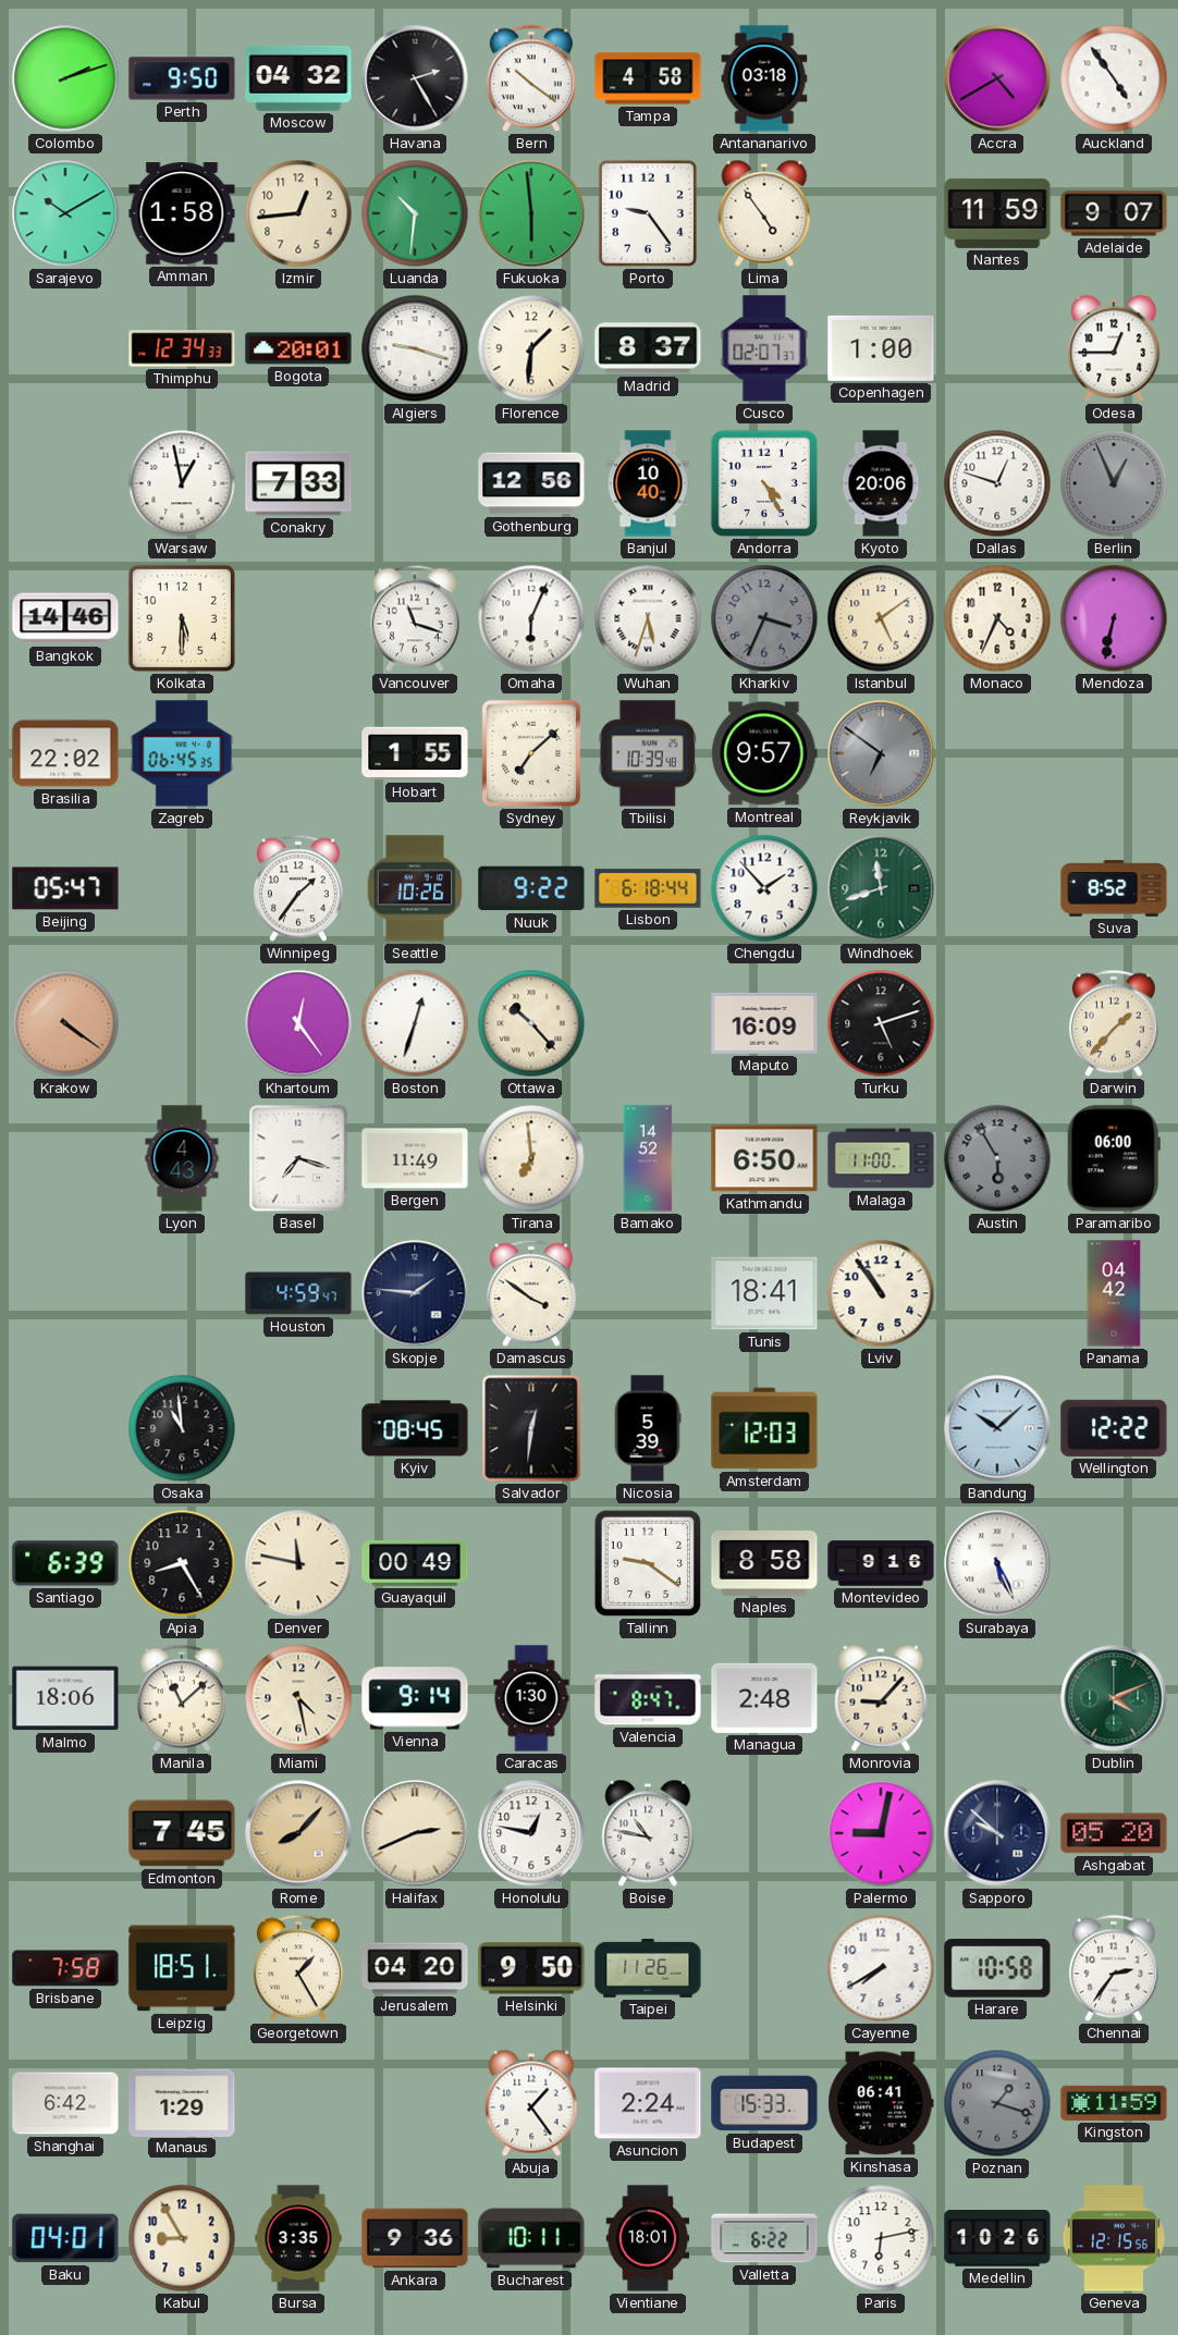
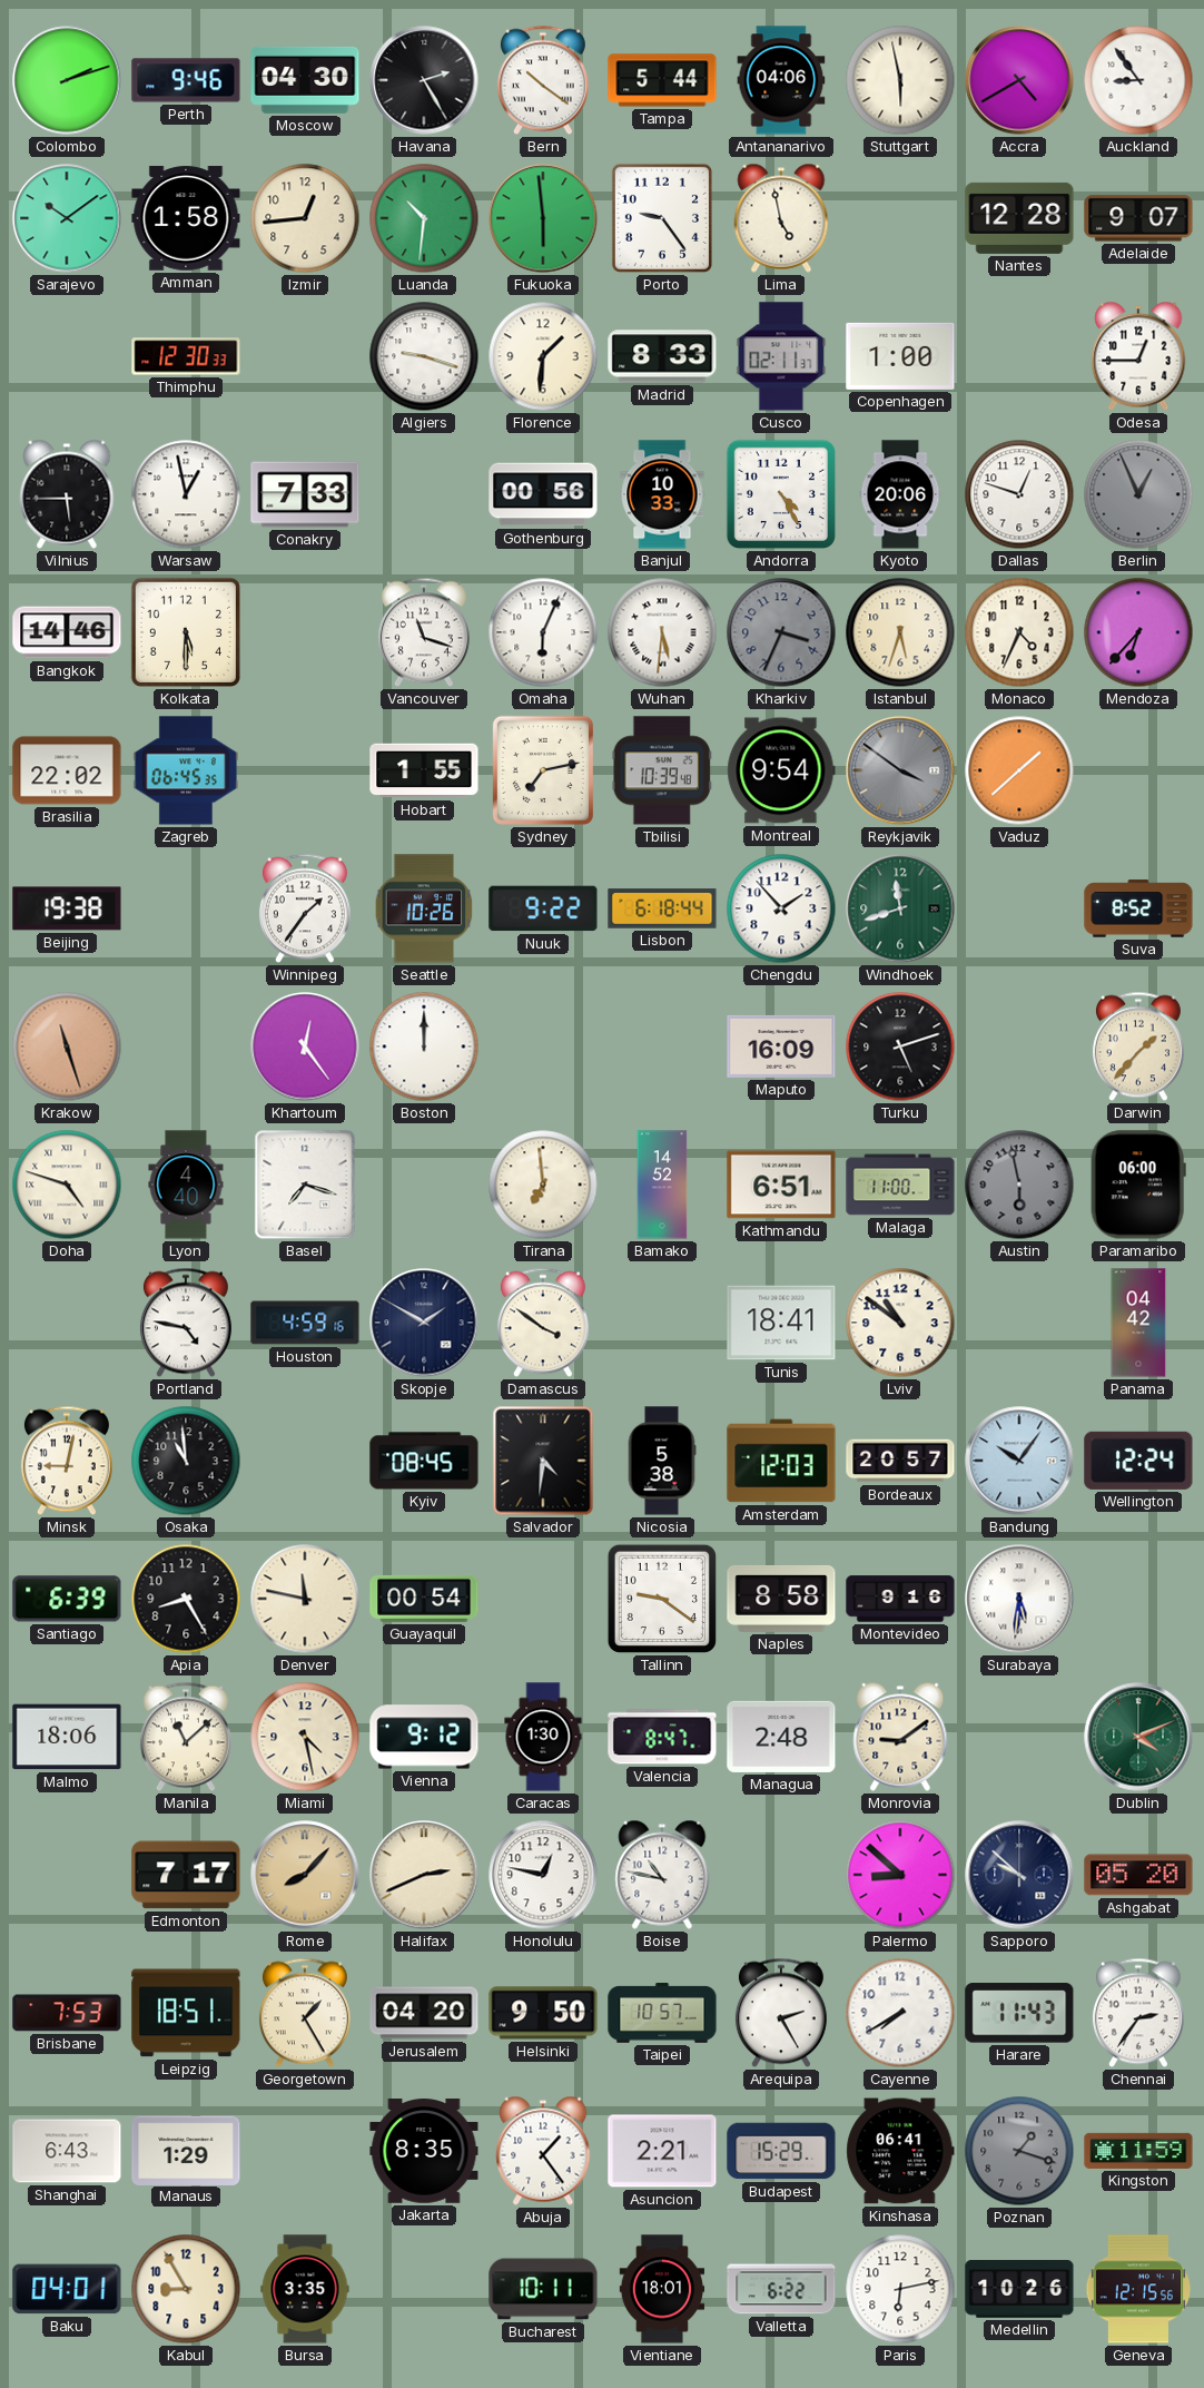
Perth: 9:50 -> 9:46 (186, 80)
Moscow: 04:32 -> 04:30 (305, 80)
Tampa: 4:58 -> 5:44 (662, 80)
Antananarivo: 03:18 -> 04:06 (781, 80)
Stuttgart: none -> 5:58 (900, 80)
Auckland: 4:54 -> 8:54 (1138, 80)
Sarajevo: 10:10 -> 10:09 (67, 218)
Lima: 4:54 -> 4:58 (781, 218)
Nantes: 11:59 -> 12:28 (1019, 218)
Thimphu: 12:34 -> 12:30 (186, 356)
Bogota: 20:01 -> none (298, 348)
Madrid: 8:37 -> 8:33 (662, 356)
Cusco: 02:07 -> 02:11 (781, 356)
Vilnius: none -> 5:45 (67, 494)
Gothenburg: 12:56 -> 00:56 (543, 494)
Banjul: 10:40 -> 10:33 (662, 494)
Wuhan: 5:33 -> 5:31 (662, 632)
Istanbul: 5:09 -> 5:33 (900, 632)
Mendoza: 6:32 -> 6:37 (1138, 632)
Sydney: 7:08 -> 7:13 (543, 770)
Montreal: 9:57 -> 9:54 (781, 770)
Reykjavik: 6:51 -> 3:51 (900, 770)
Vaduz: none -> 1:38 (1019, 770)
Beijing: 05:47 -> 19:38 (67, 908)
Krakow: 4:21 -> 11:27 (67, 1046)
Boston: 12:33 -> 12:00 (424, 1046)
Ottawa: 10:23 -> none (531, 1023)
Doha: none -> 4:48 (67, 1185)
Lyon: 4:43 -> 4:40 (186, 1185)
Bergen: 11:49 -> none (415, 1158)
Kathmandu: 6:50 -> 6:51 (781, 1185)
Austin: 5:55 -> 5:58 (1019, 1185)
Portland: none -> 4:47 (186, 1323)
Houston: 4:59:47 -> 4:59:16 (305, 1323)
Skopje: 1:46 -> 1:50 (424, 1323)
Lviv: 10:54 -> 10:51 (900, 1323)
Minsk: none -> 9:02 (67, 1461)
Salvador: 12:31 -> 4:31 (543, 1461)
Nicosia: 5:39 -> 5:38 (662, 1461)
Bordeaux: none -> 20:57 (900, 1461)
Bandung: 10:08 -> 10:06 (1019, 1461)
Wellington: 12:22 -> 12:24 (1138, 1461)
Guayaquil: 00:49 -> 00:54 (424, 1599)
Surabaya: 5:26 -> 5:31 (1019, 1599)
Vienna: 9:14 -> 9:12 (424, 1737)
Monrovia: 9:07 -> 9:09 (900, 1737)
Edmonton: 7:45 -> 7:17 (186, 1875)
Palermo: 9:02 -> 8:52 (900, 1875)
Brisbane: 7:58 -> 7:53 (67, 2013)
Taipei: 11:26 -> 10:57 (662, 2013)
Arequipa: none -> 2:25 (781, 2013)
Harare: 10:58 -> 11:43 (1019, 2013)
Shanghai: 6:42 -> 6:43 (67, 2151)
Jakarta: none -> 8:35 (424, 2151)
Asuncion: 2:24 -> 2:21 (662, 2151)
Budapest: 15:33 -> 15:29 (781, 2151)
Ankara: 9:36 -> none (415, 2238)
